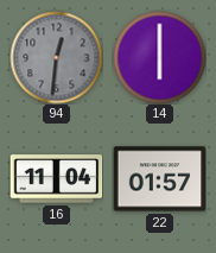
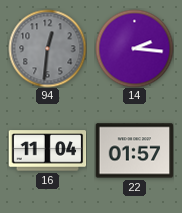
14: 6:00 -> 2:16 (134, 48)
